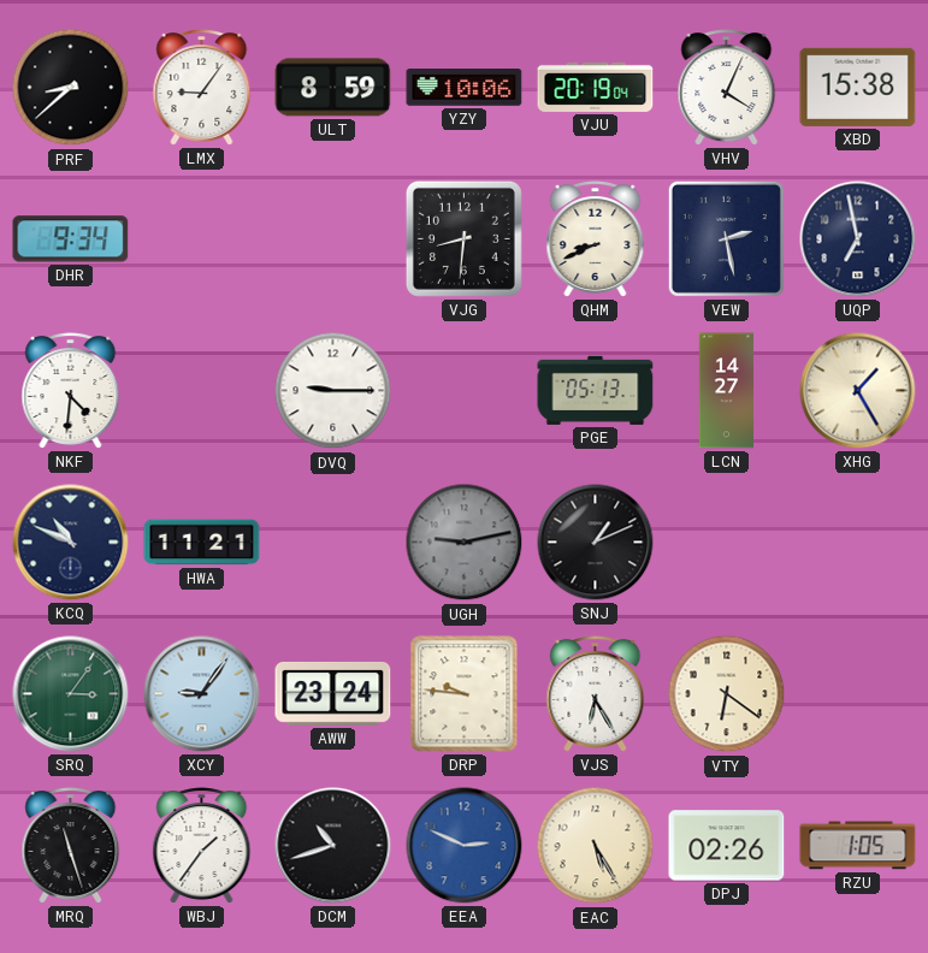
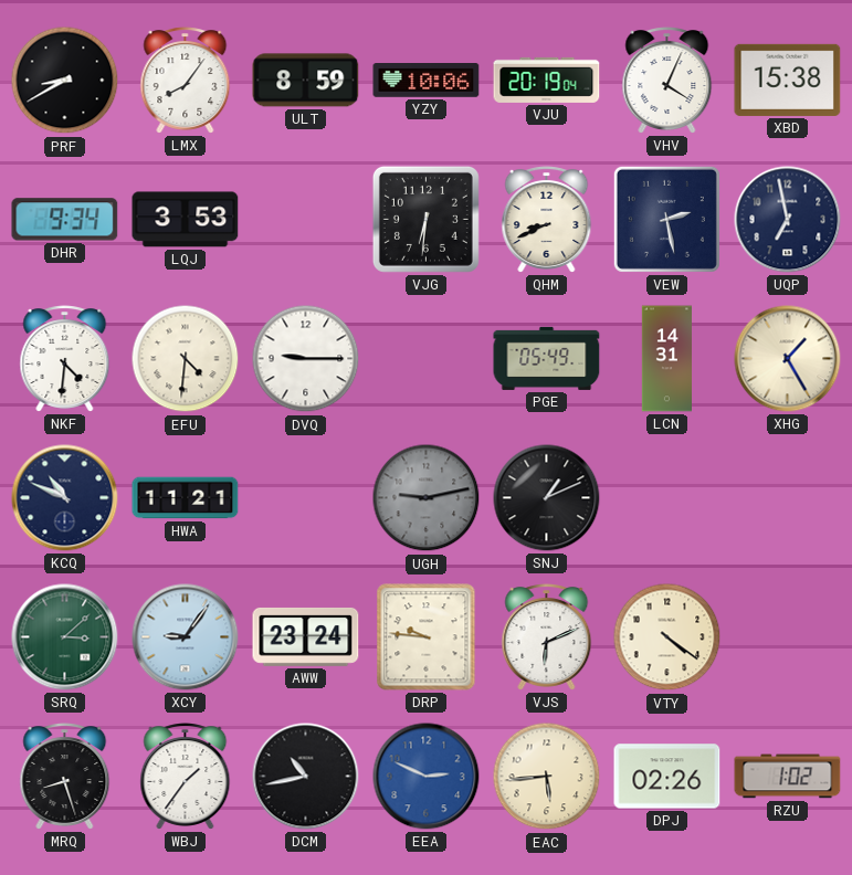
PRF: 8:38 -> 8:40 (65, 81)
LMX: 9:06 -> 8:06 (186, 81)
LQJ: none -> 3:53 (186, 220)
VJG: 8:31 -> 6:31 (425, 219)
EFU: none -> 4:31 (186, 359)
PGE: 05:13 -> 05:49 (547, 358)
LCN: 14:27 -> 14:31 (666, 359)
SRQ: 3:06 -> 3:08 (65, 637)
VJS: 6:25 -> 6:11 (547, 637)
VTY: 6:21 -> 4:21 (667, 637)
MRQ: 11:27 -> 8:27 (65, 777)
DCM: 10:42 -> 10:43 (306, 777)
EAC: 5:25 -> 5:44 (547, 777)
RZU: 1:05 -> 1:02 (788, 777)
